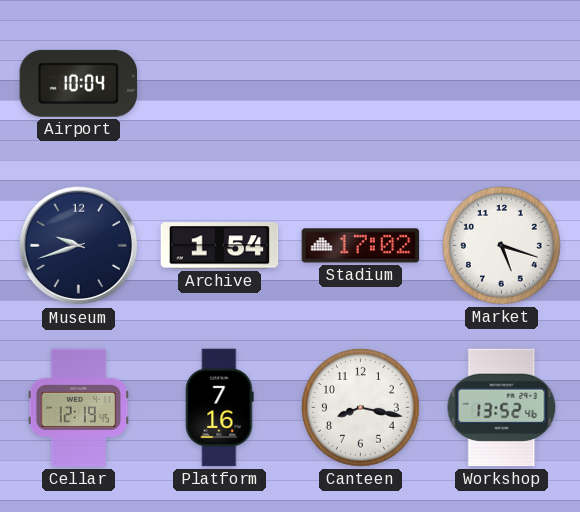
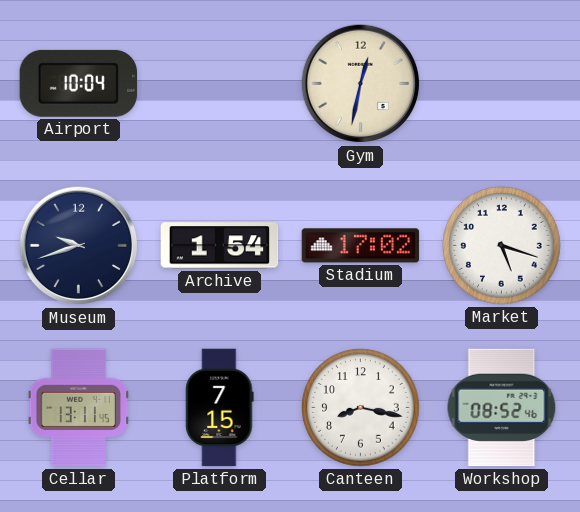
Gym: none -> 12:32 (361, 84)
Cellar: 12:19 -> 13:11 (79, 408)
Platform: 7:16 -> 7:15 (220, 408)
Workshop: 13:52 -> 08:52 (502, 408)
